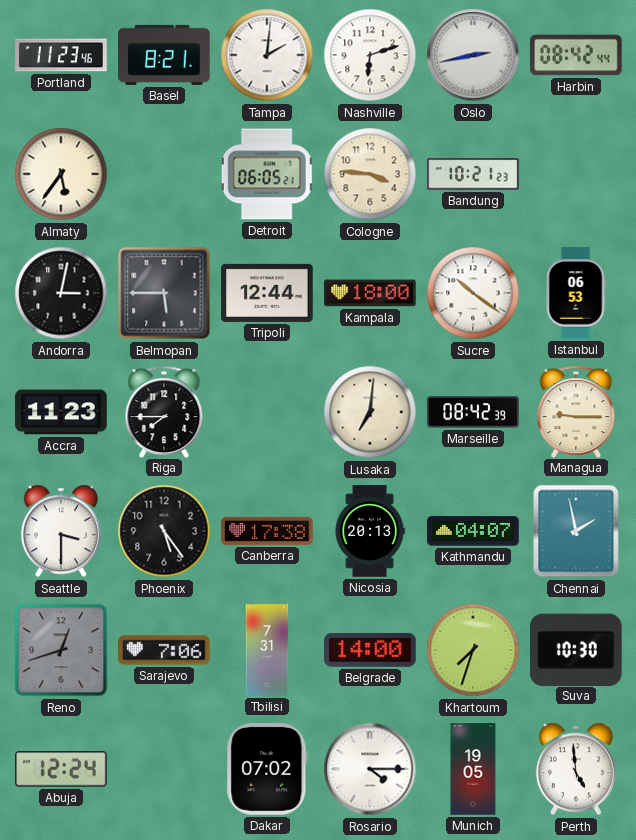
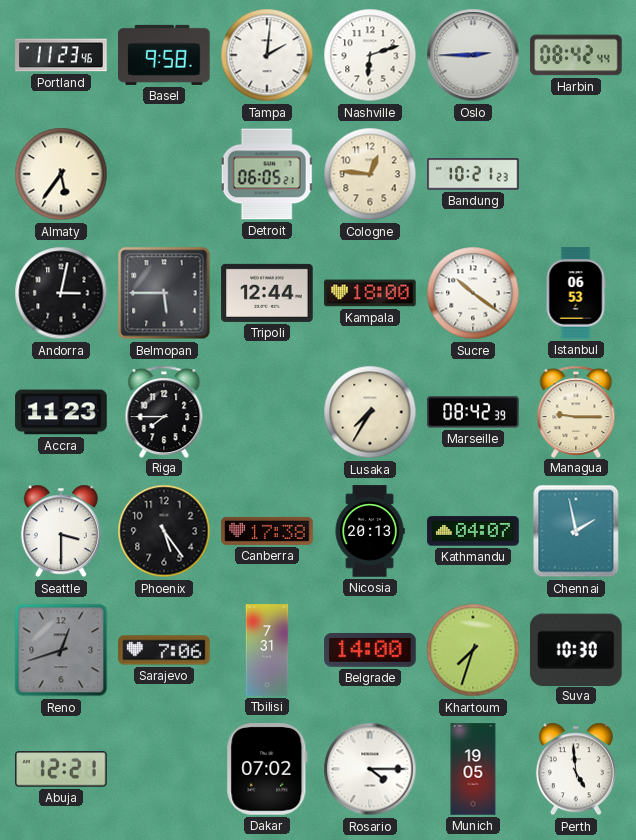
Basel: 8:21 -> 9:58 (164, 55)
Oslo: 2:43 -> 2:45 (473, 55)
Cologne: 3:46 -> 12:46 (370, 174)
Lusaka: 7:01 -> 7:35 (370, 412)
Abuja: 12:24 -> 12:21 (61, 769)
